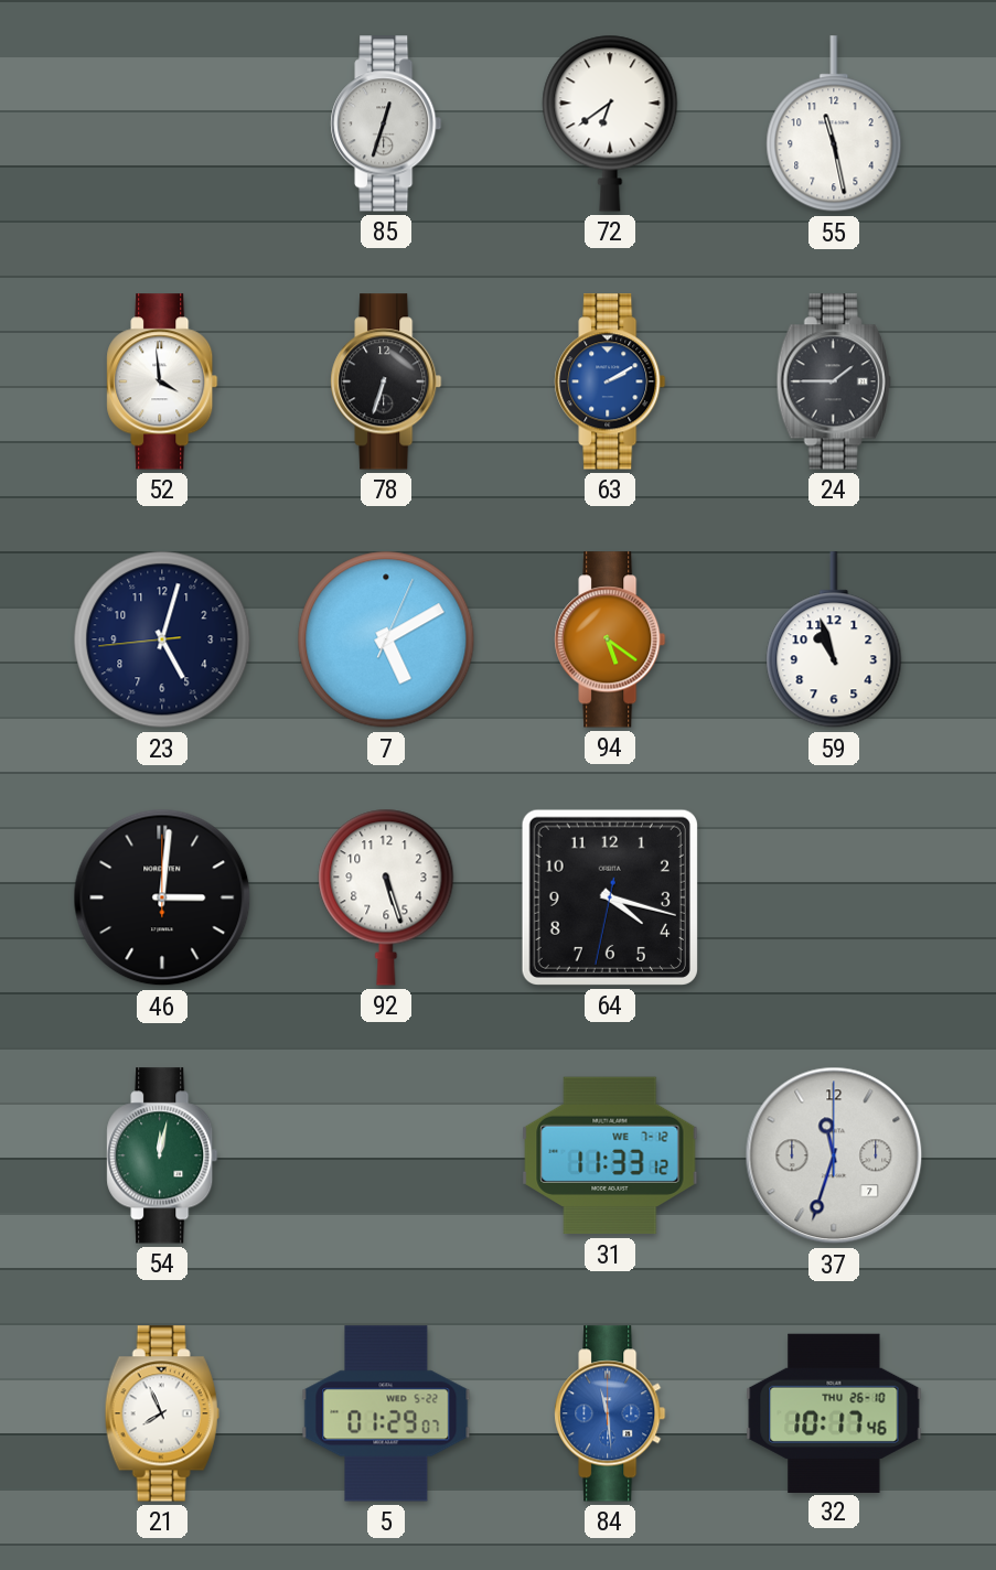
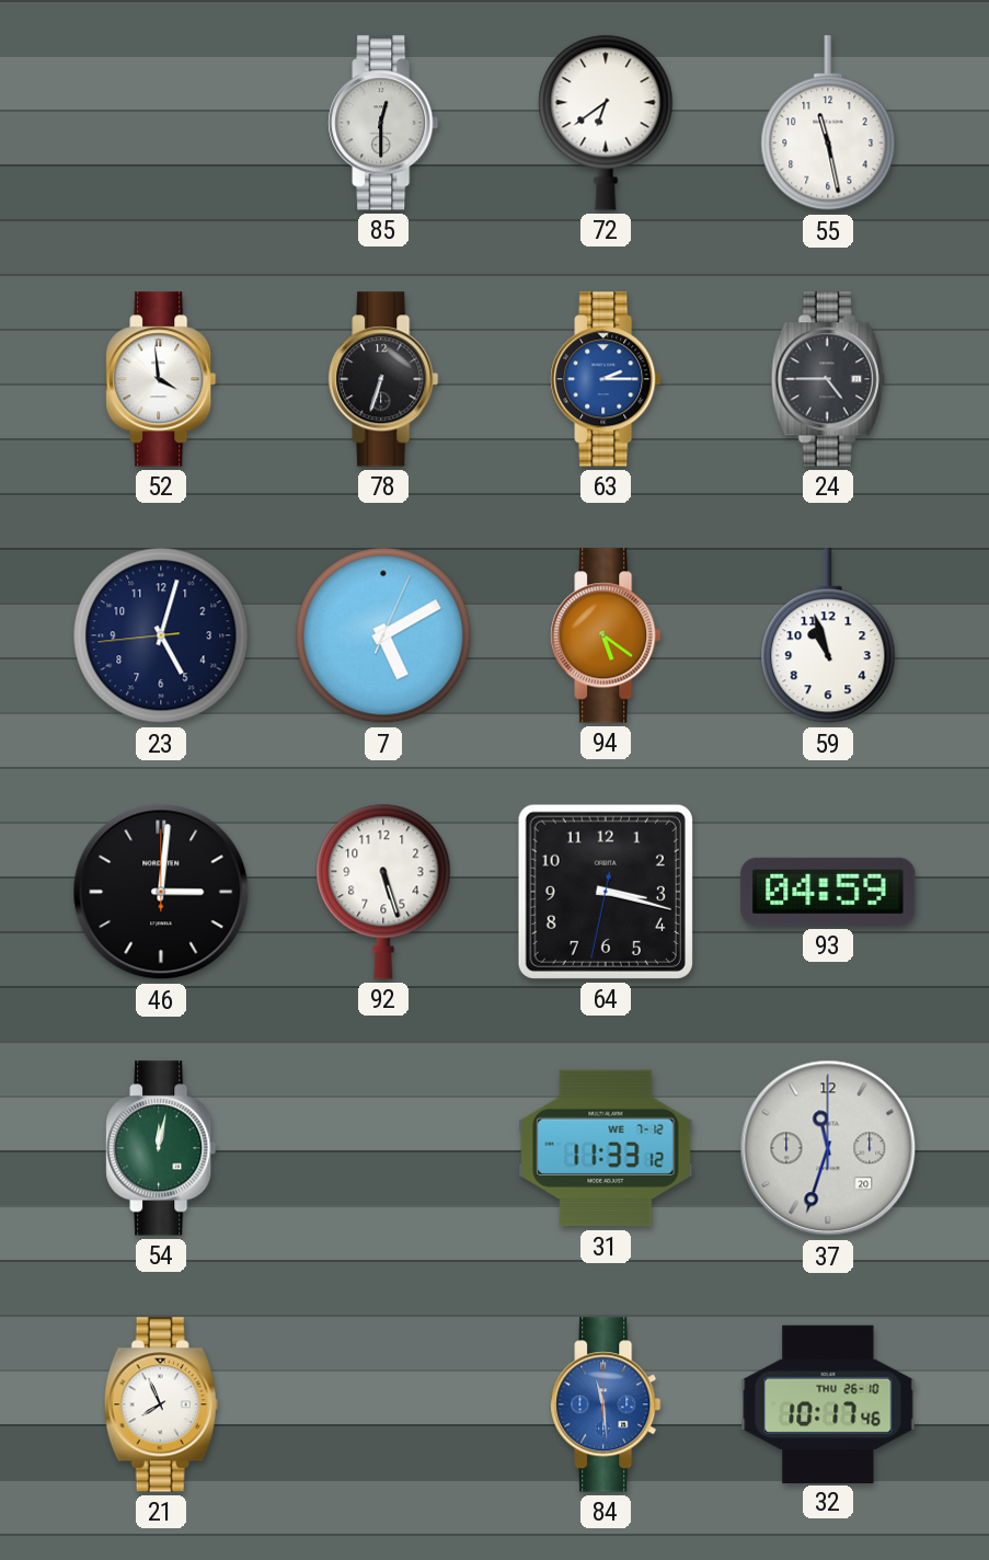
85: 12:33 -> 12:30 (383, 123)
63: 2:10 -> 2:15 (606, 379)
24: 1:45 -> 4:45 (828, 379)
64: 4:17 -> 3:17 (606, 892)
93: none -> 04:59 (828, 892)
37 date: 7 -> 20 (828, 1148)
5: 01:29 -> none (386, 1413)
